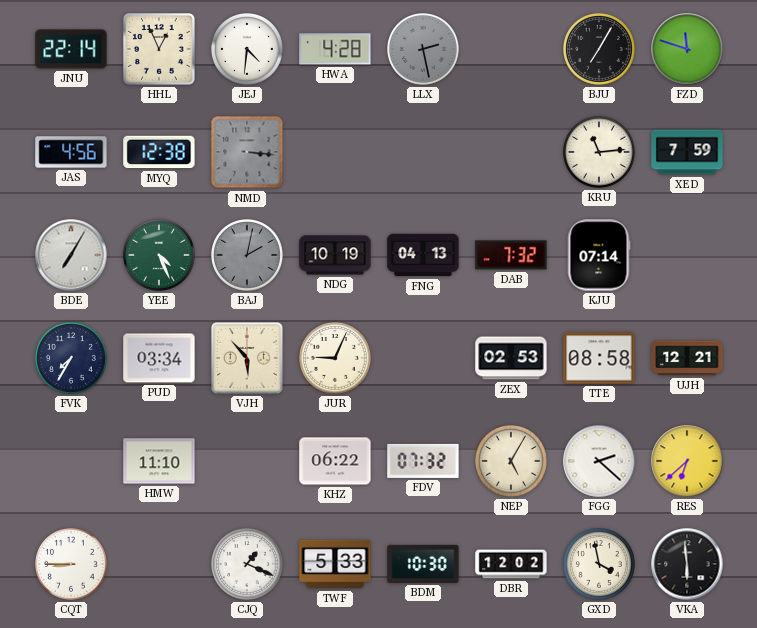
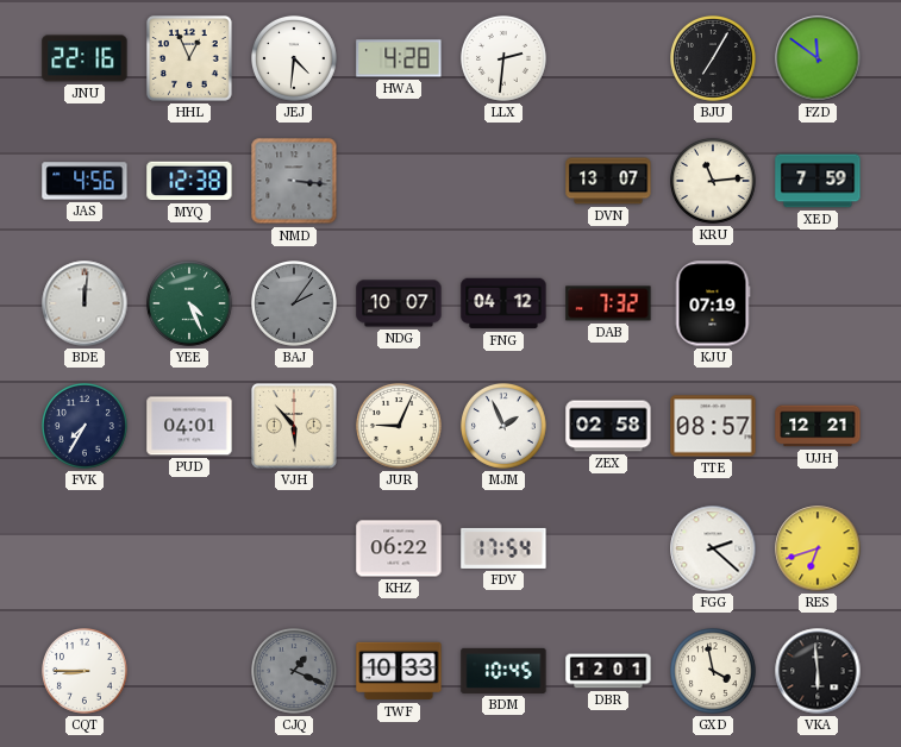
JNU: 22:14 -> 22:16 (85, 58)
LLX: 2:28 -> 2:31 (505, 59)
LLX dial: grey -> white (505, 59)
FZD: 11:48 -> 11:51 (818, 58)
DVN: none -> 13:07 (608, 181)
BDE: 7:05 -> 12:01 (85, 303)
BAJ: 2:02 -> 2:06 (295, 305)
NDG: 10:19 -> 10:07 (399, 303)
FNG: 04:13 -> 04:12 (503, 303)
KJU: 07:14 -> 07:19 (713, 303)
PUD: 03:34 -> 04:01 (189, 426)
MJM: none -> 1:56 (505, 427)
ZEX: 02:53 -> 02:58 (608, 426)
TTE: 08:58 -> 08:57 (713, 426)
HMW: 11:10 -> none (159, 461)
FDV: 07:32 -> 17:54 (503, 548)
NEP: 5:05 -> none (512, 462)
RES: 6:38 -> 6:42 (818, 548)
CJQ dial: white -> grey (295, 672)
TWF: 5:33 -> 10:33 (399, 671)
BDM: 10:30 -> 10:45 (503, 671)
DBR: 12:02 -> 12:01 (608, 671)
